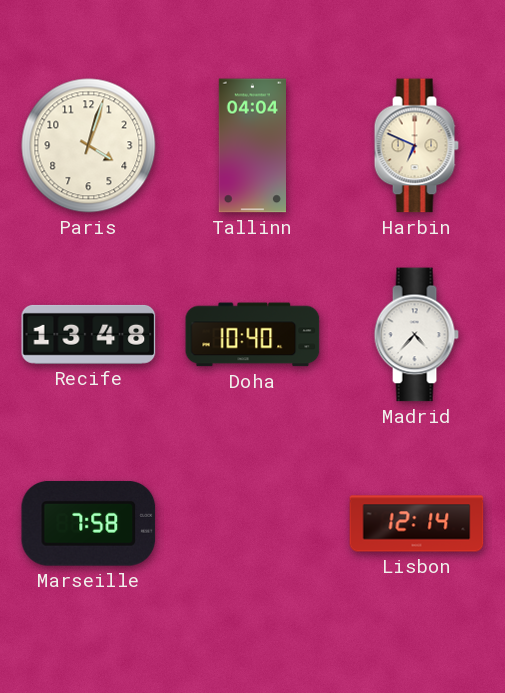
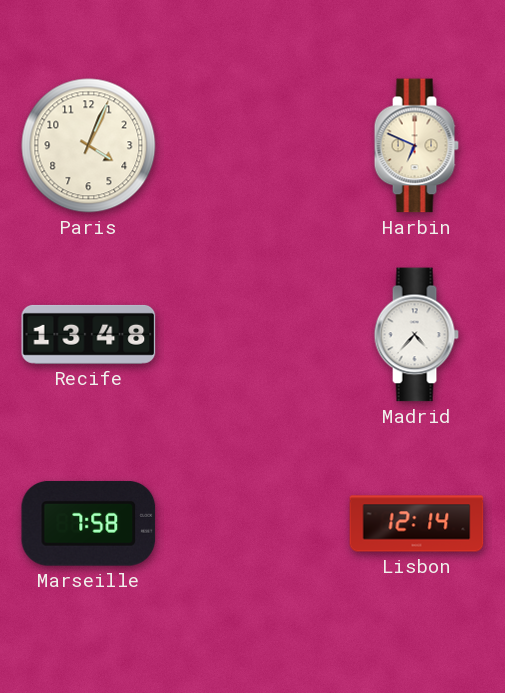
Paris: 4:03 -> 4:04 (89, 146)
Tallinn: 04:04 -> none (252, 146)
Doha: 10:40 -> none (253, 335)
